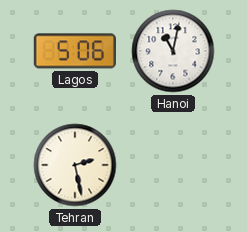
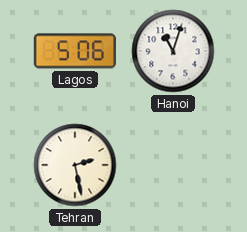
Hanoi: 11:02 -> 11:03 (173, 51)
